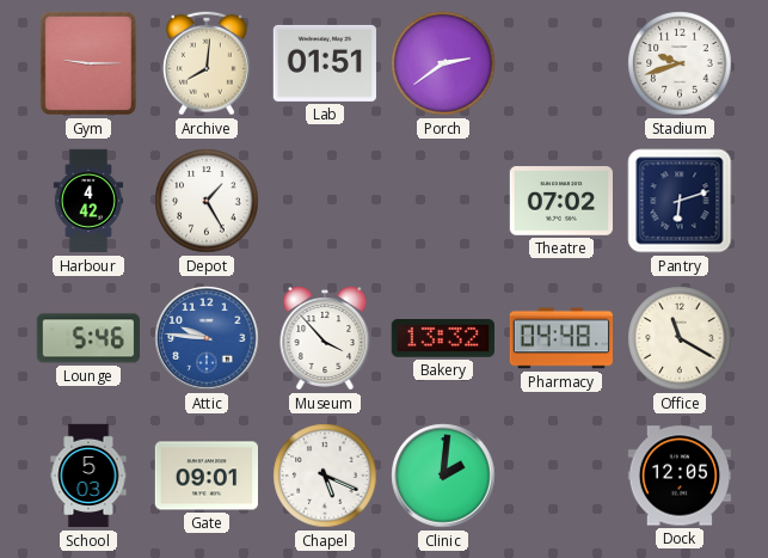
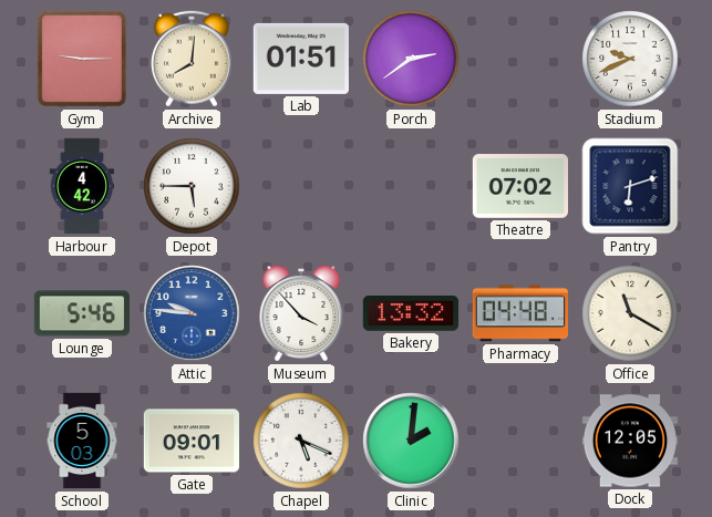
Stadium: 9:42 -> 9:41 (630, 59)
Depot: 1:25 -> 5:45 (192, 186)
